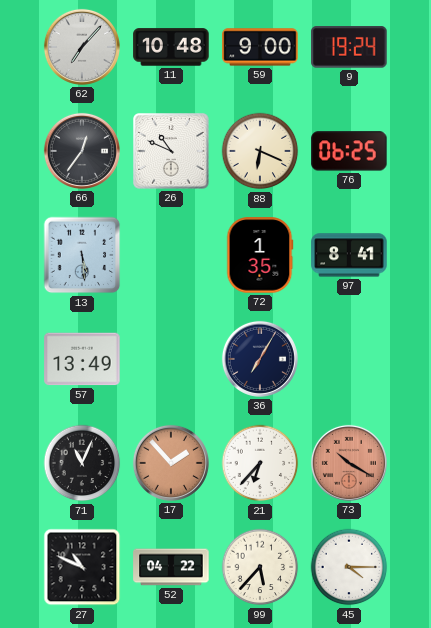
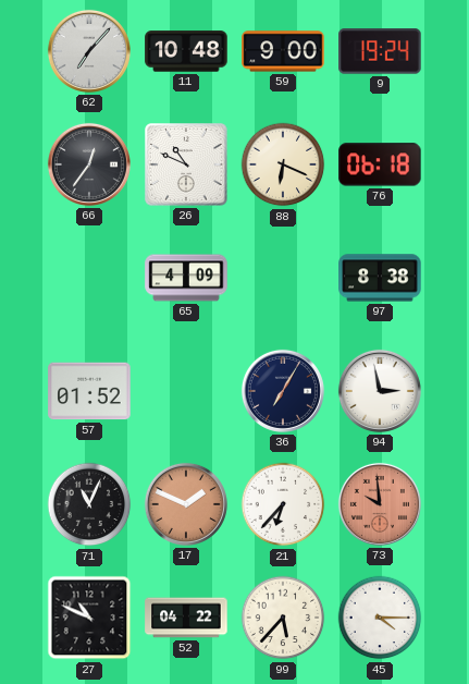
76: 06:25 -> 06:18 (380, 164)
13: 5:29 -> none (82, 255)
65: none -> 4:09 (186, 278)
72: 1:35 -> none (260, 255)
97: 8:41 -> 8:38 (380, 278)
57: 13:49 -> 01:52 (89, 391)
94: none -> 2:58 (380, 391)
17: 1:53 -> 1:49 (186, 504)
73: 10:20 -> 9:59 (380, 504)
